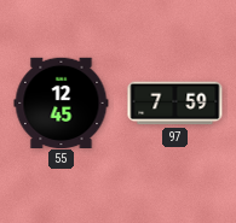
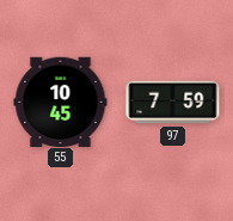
55: 12:45 -> 10:45 (61, 102)
